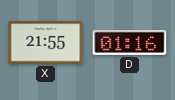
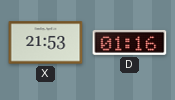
X: 21:55 -> 21:53 (46, 43)
